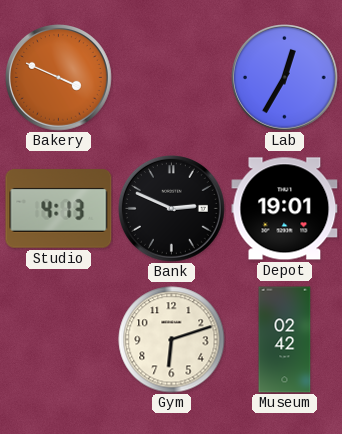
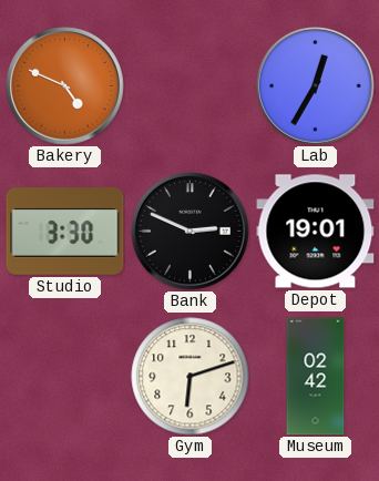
Bakery: 3:49 -> 4:49 (65, 86)
Studio: 4:13 -> 3:30 (65, 232)
